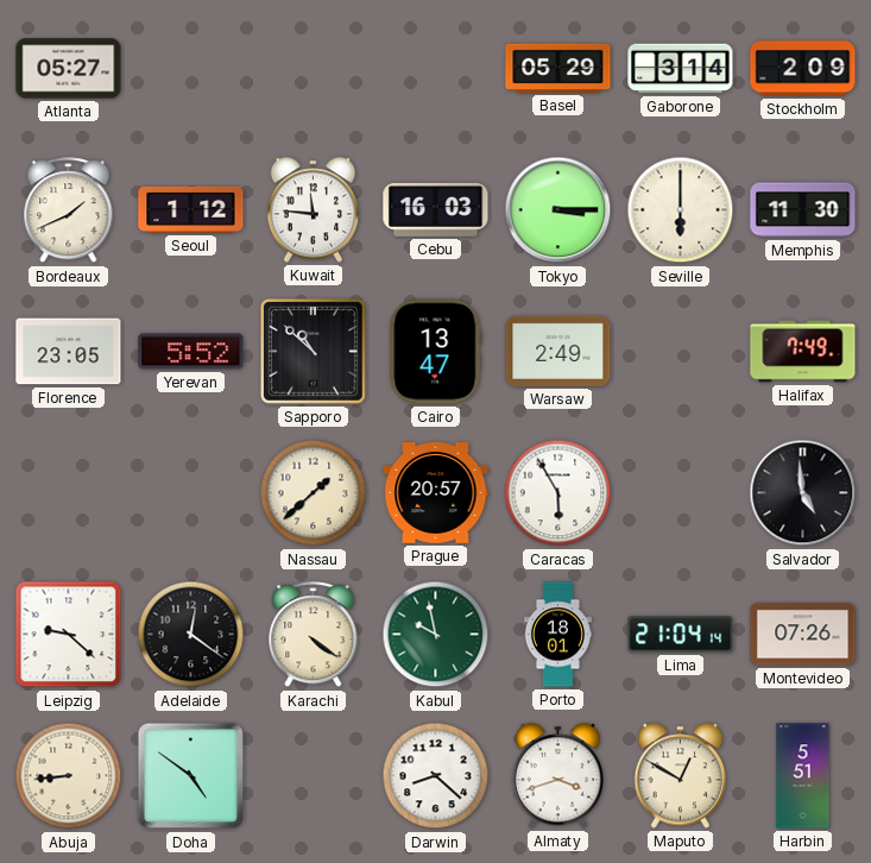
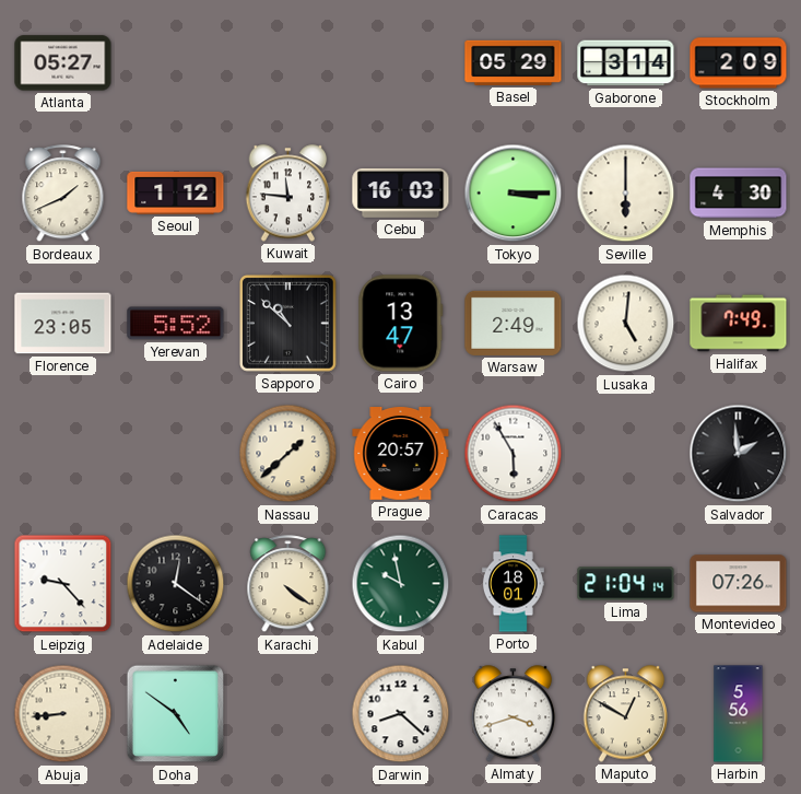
Memphis: 11:30 -> 4:30 (739, 194)
Lusaka: none -> 5:01 (626, 324)
Salvador: 4:59 -> 1:59 (739, 454)
Leipzig: 9:22 -> 9:23 (63, 584)
Harbin: 5:51 -> 5:56 (739, 714)
